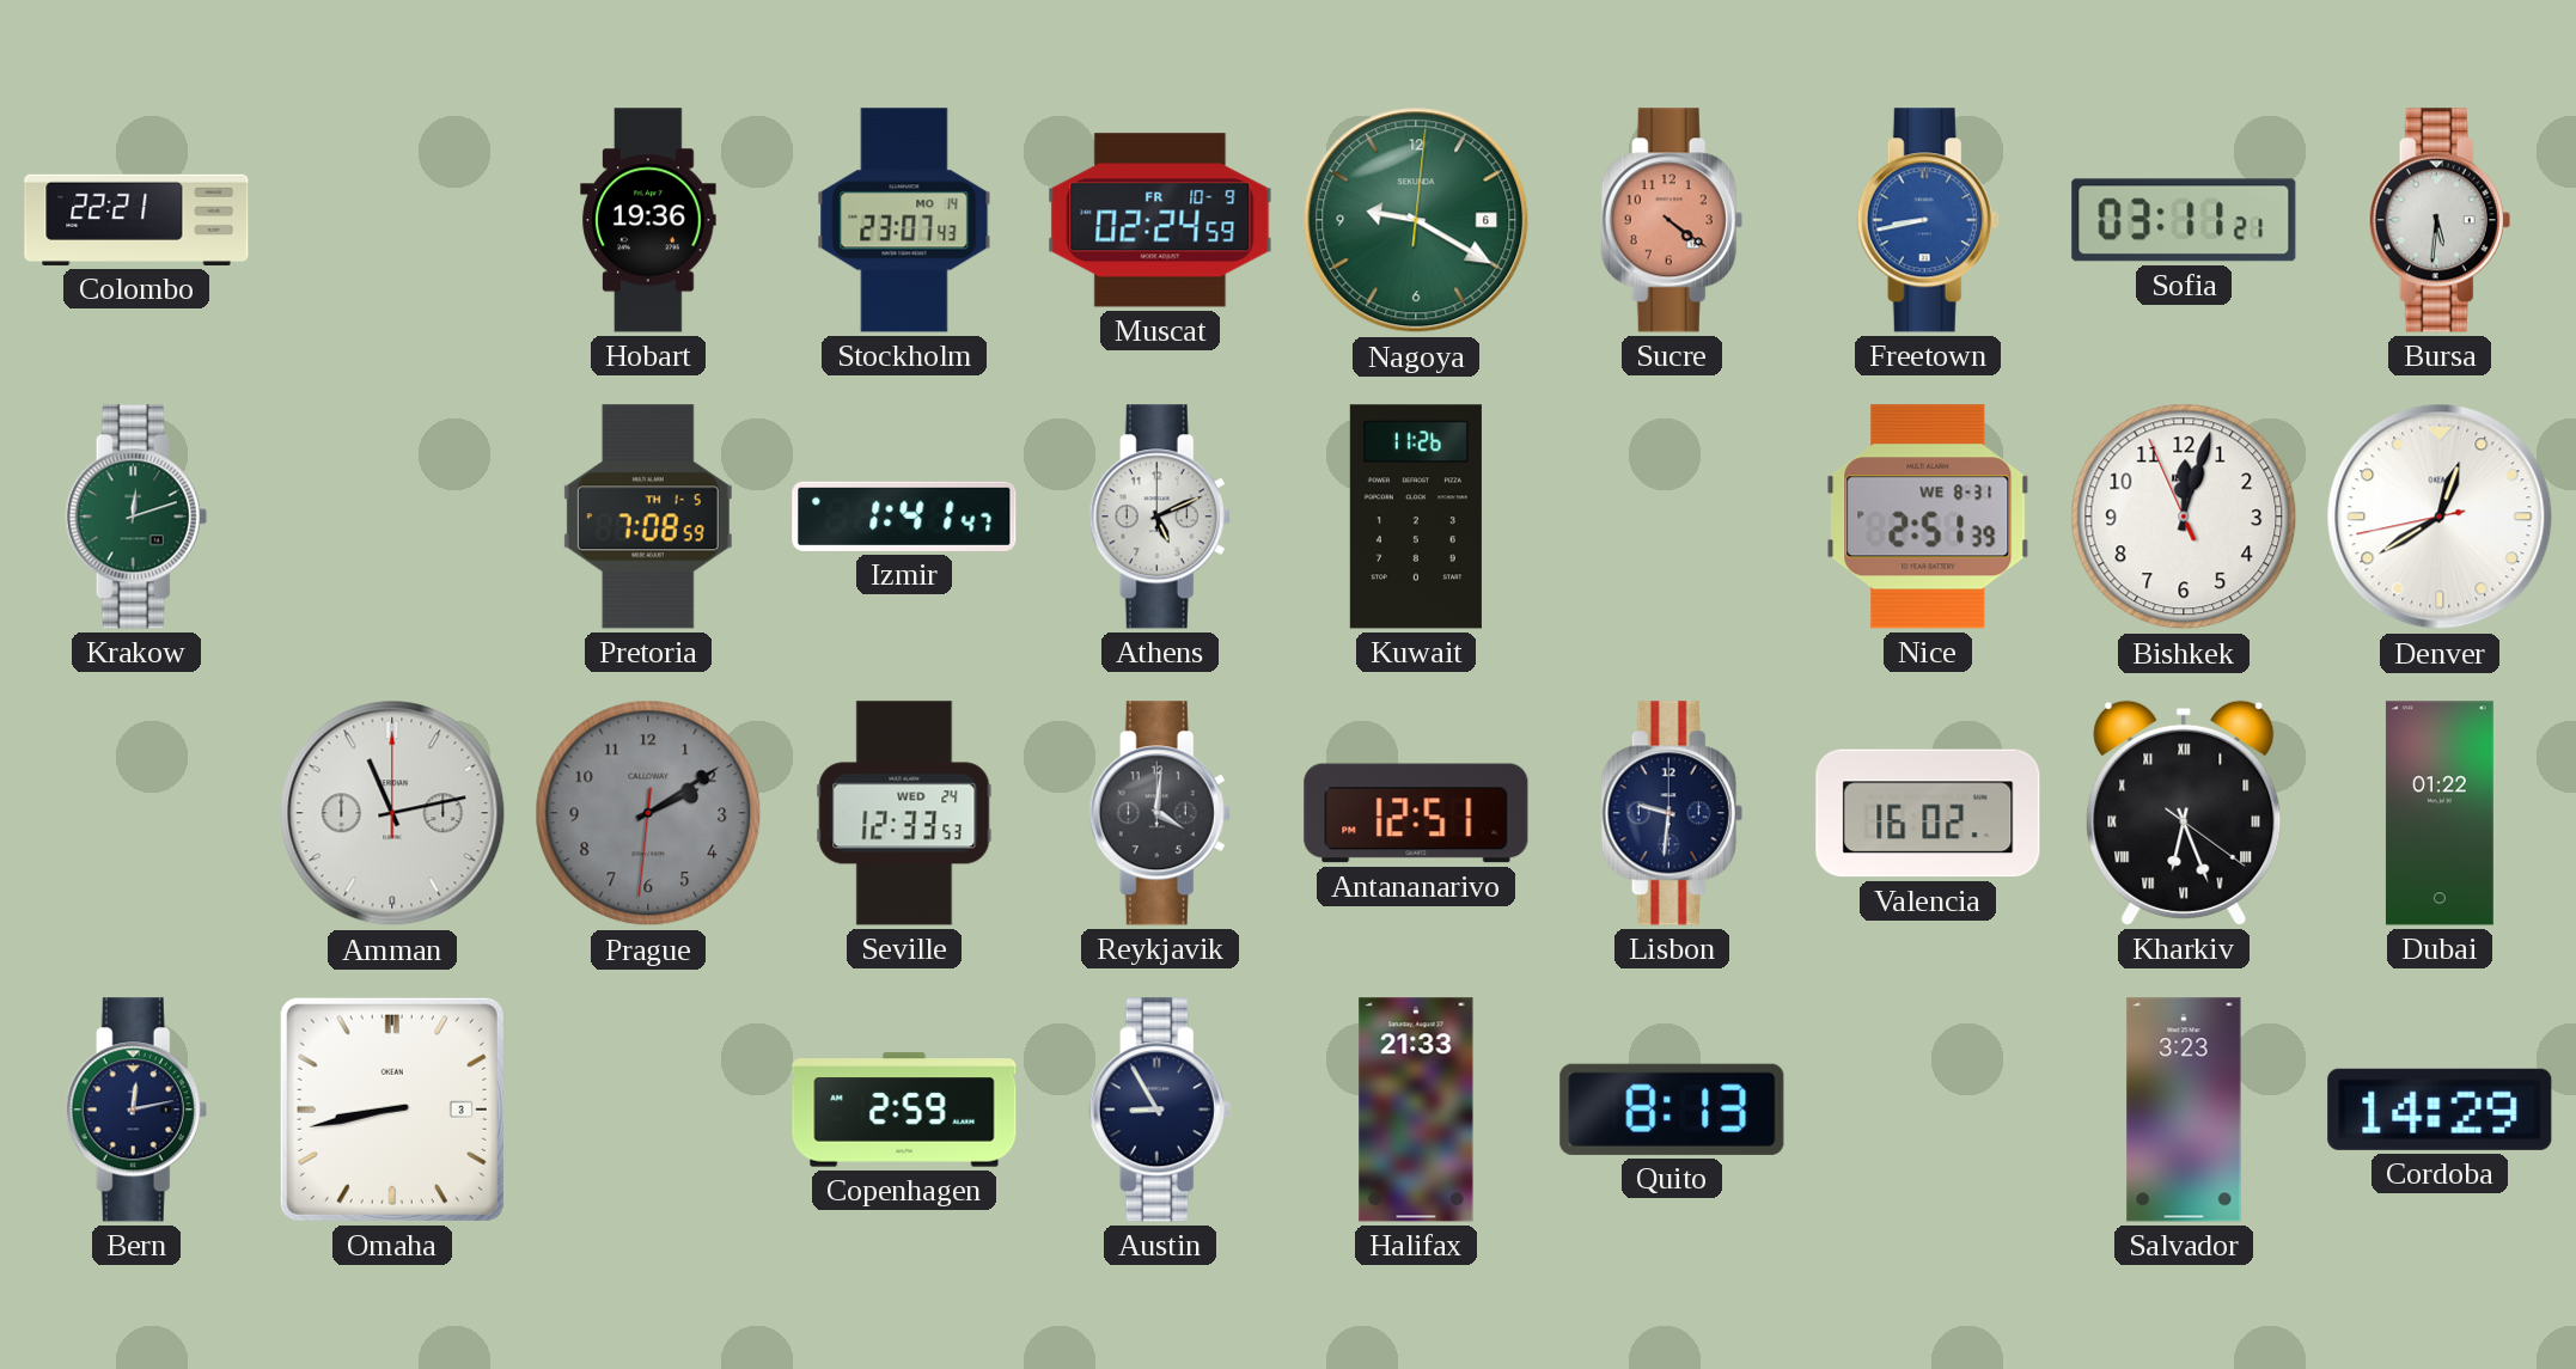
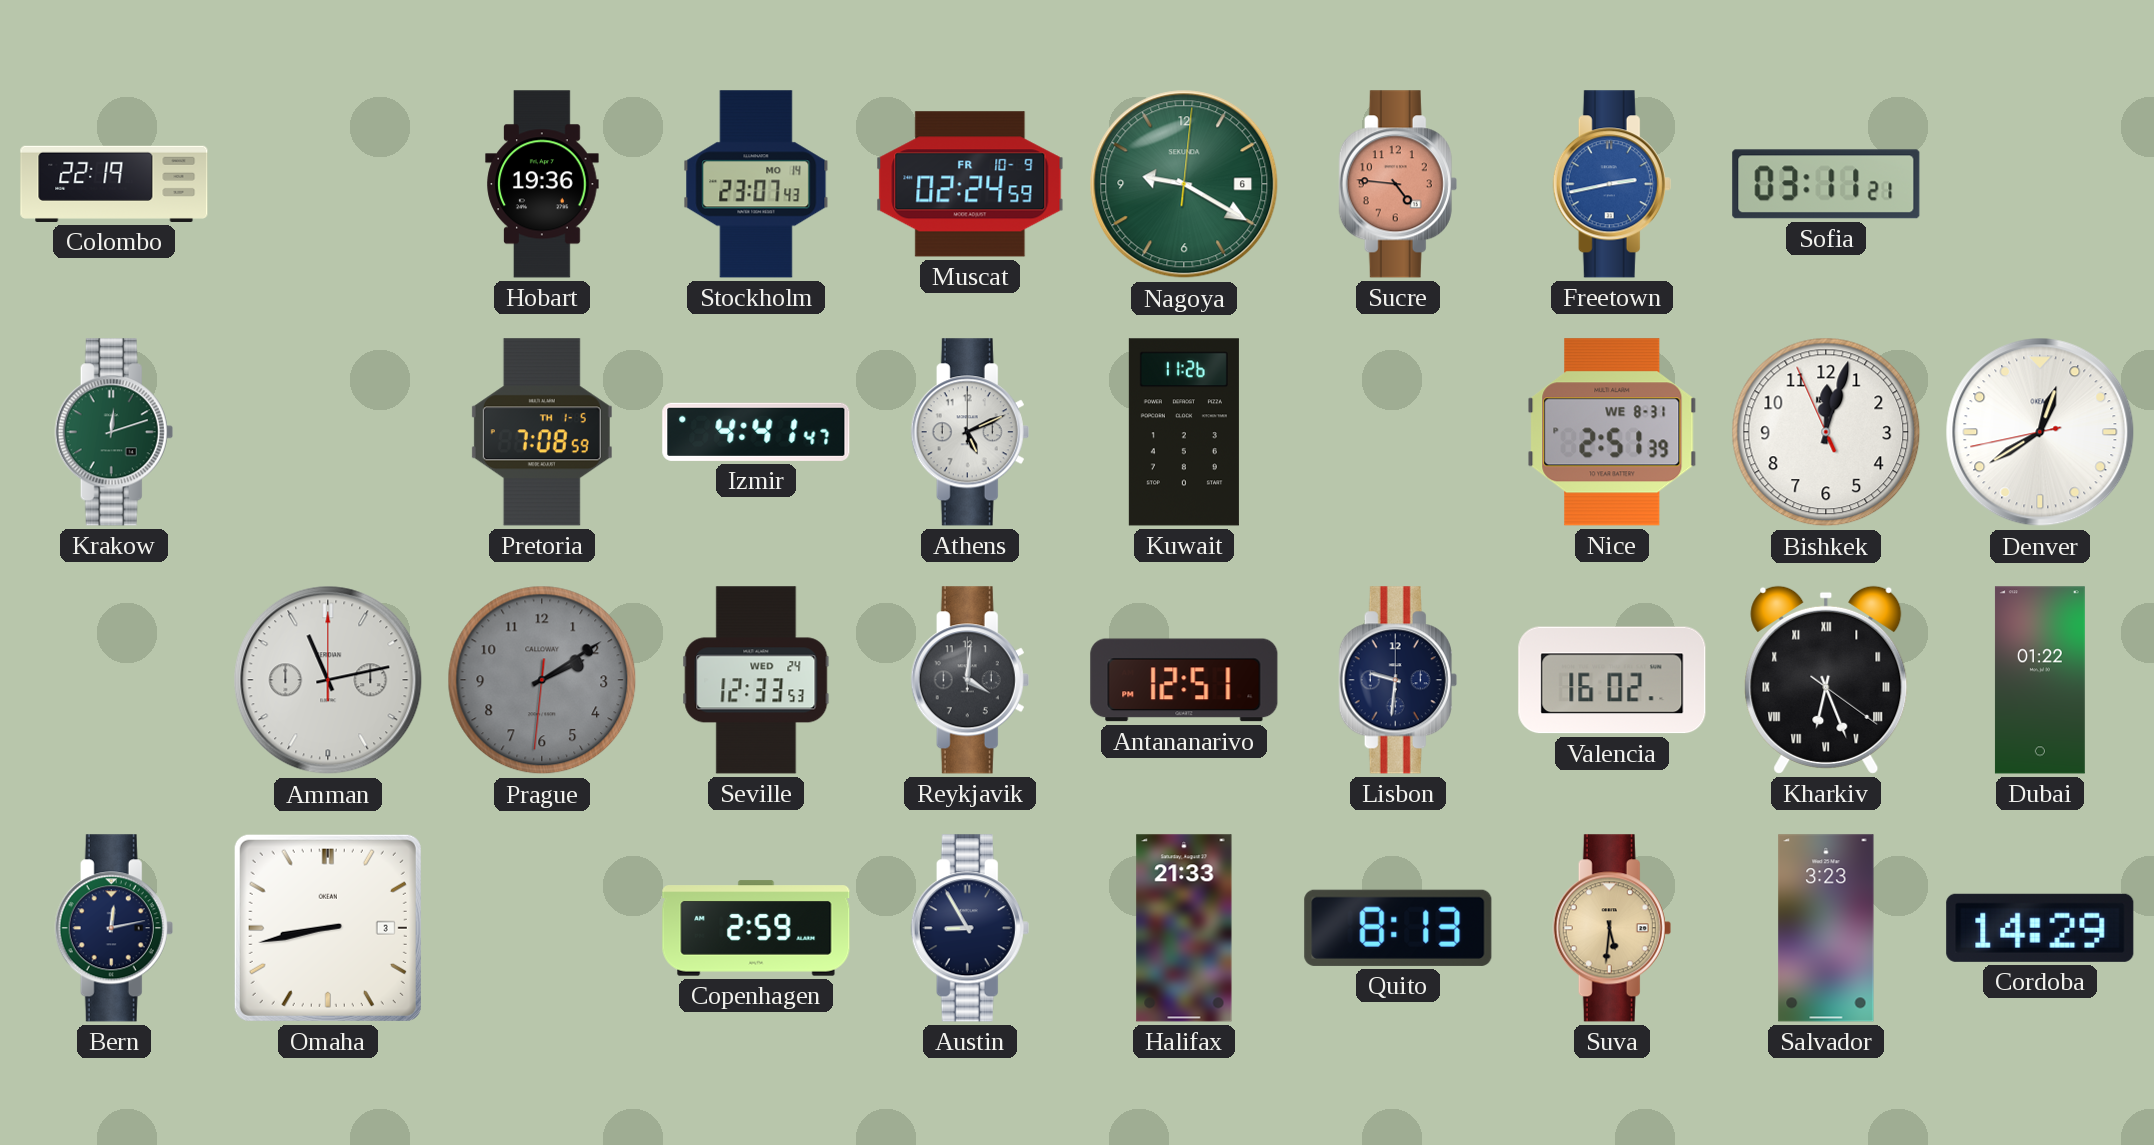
Colombo: 22:21 -> 22:19 (114, 184)
Sucre: 4:21 -> 4:46 (1398, 184)
Freetown: 8:43 -> 2:43 (1612, 184)
Bursa: 5:31 -> none (2440, 220)
Izmir: 1:41 -> 4:41 (756, 432)
Suva: none -> 5:31 (1612, 928)
